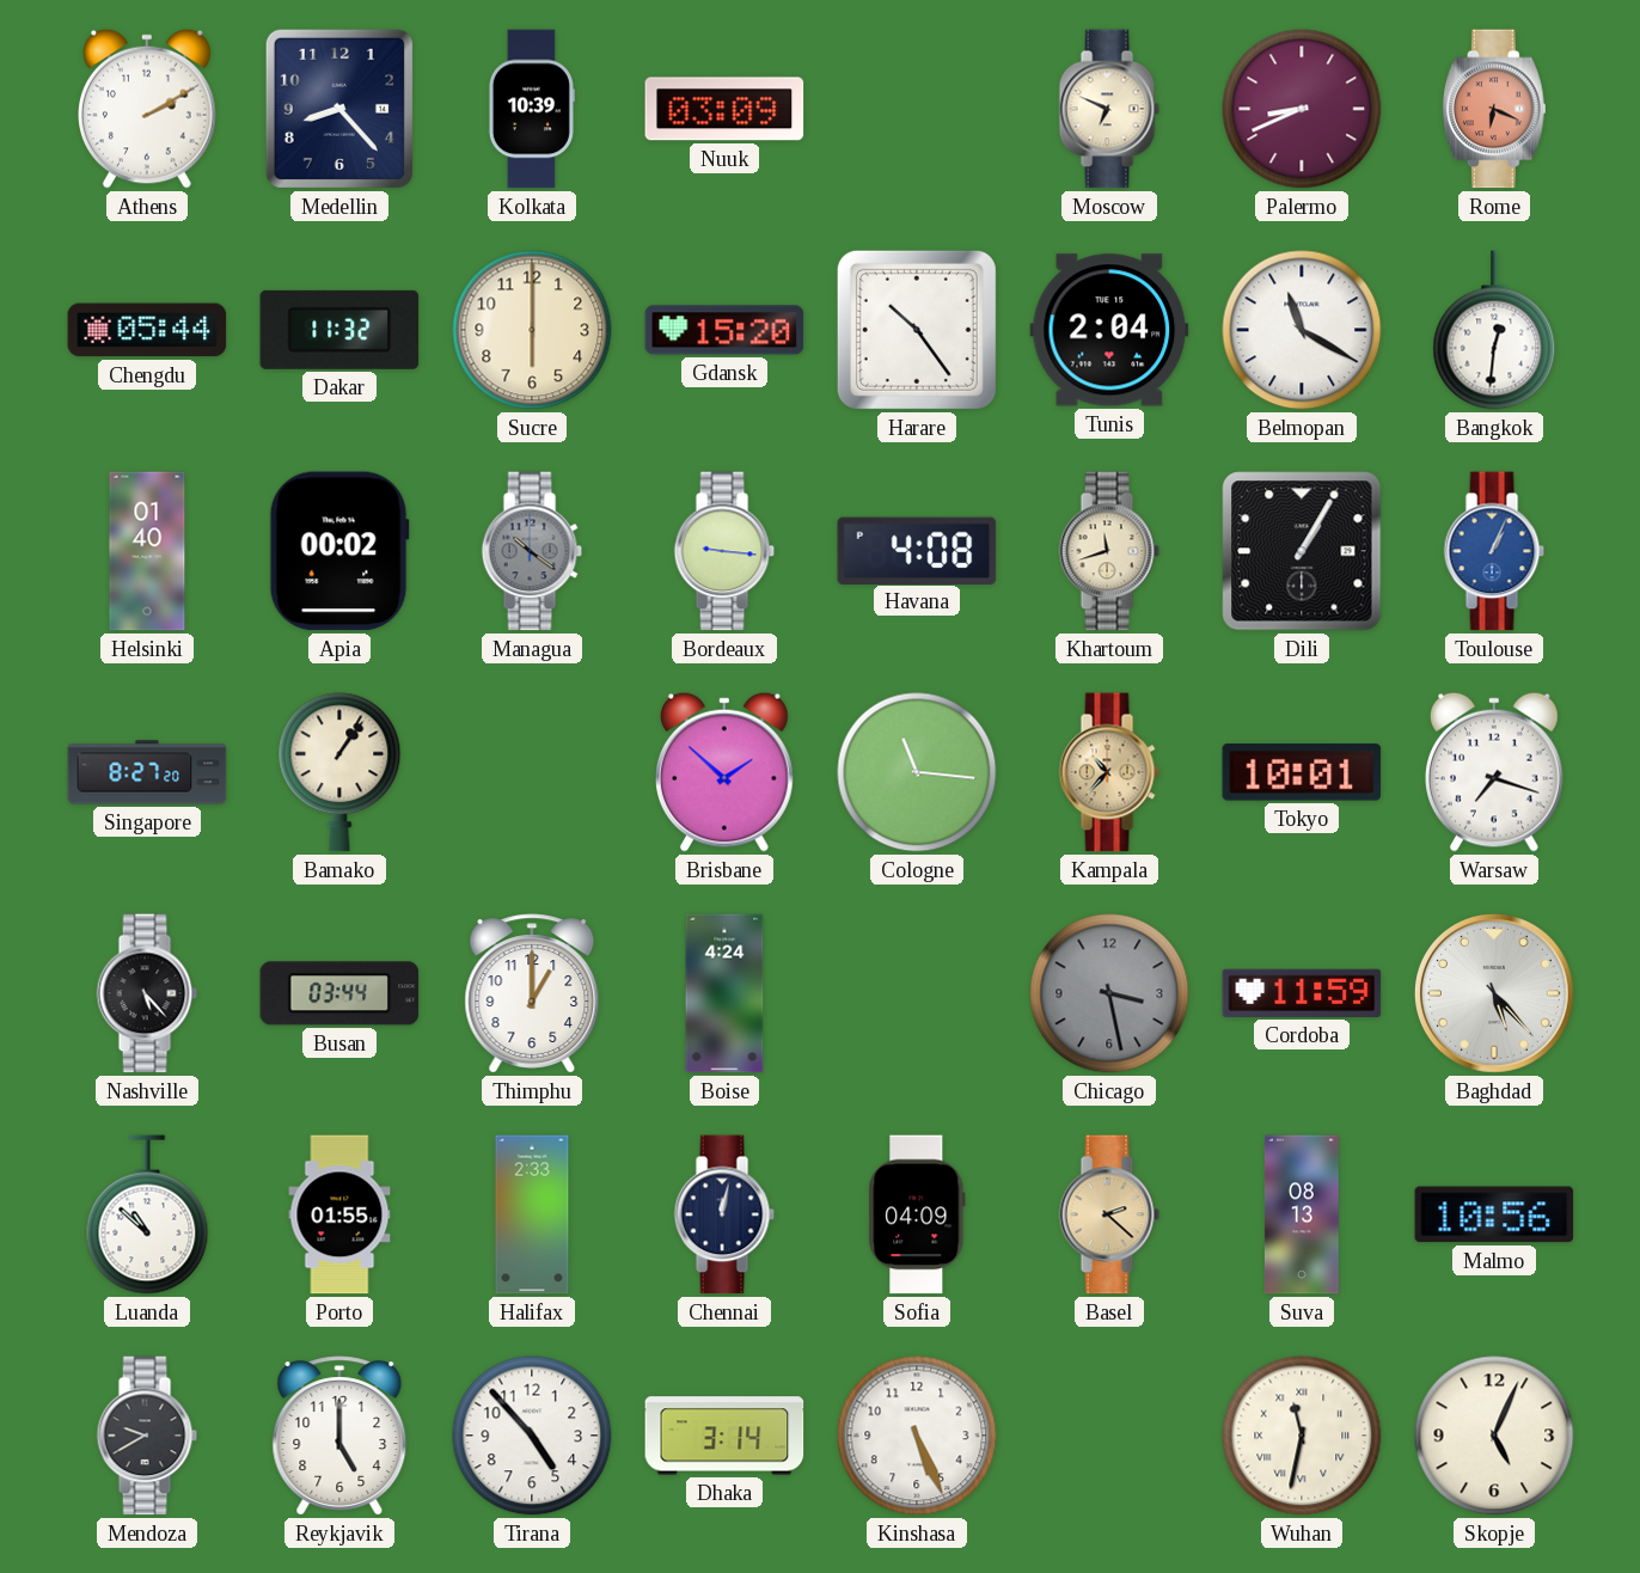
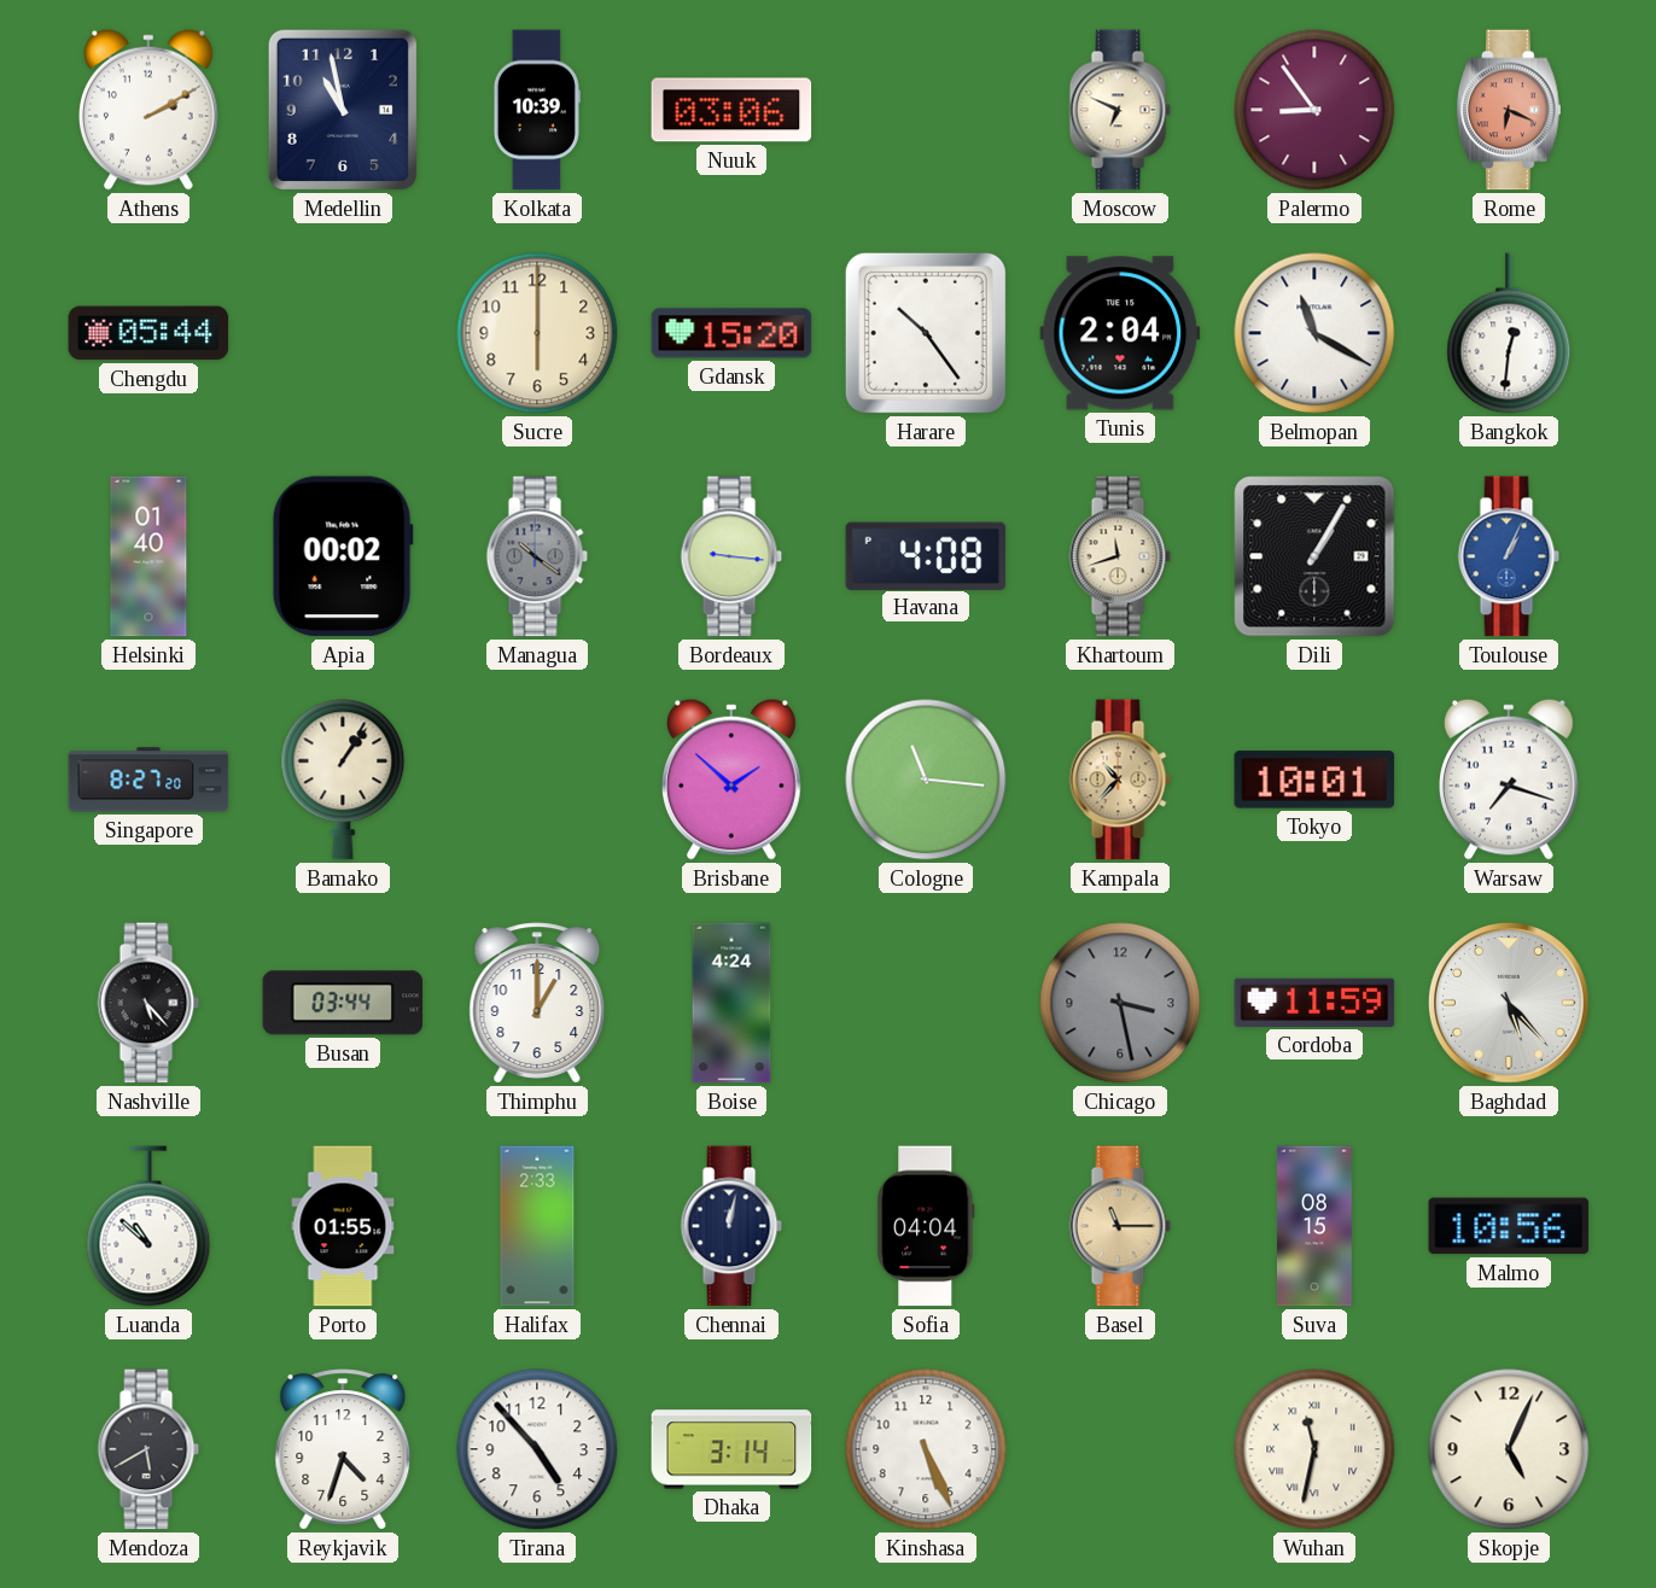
Medellin: 8:23 -> 10:58 (343, 110)
Nuuk: 03:09 -> 03:06 (731, 110)
Palermo: 8:41 -> 8:54 (1314, 110)
Dakar: 11:32 -> none (339, 330)
Sofia: 04:09 -> 04:04 (926, 1226)
Basel: 2:22 -> 11:15 (1120, 1226)
Suva: 08:13 -> 08:15 (1316, 1226)
Mendoza: 9:40 -> 5:40 (148, 1449)
Reykjavik: 5:00 -> 4:33 (343, 1449)
